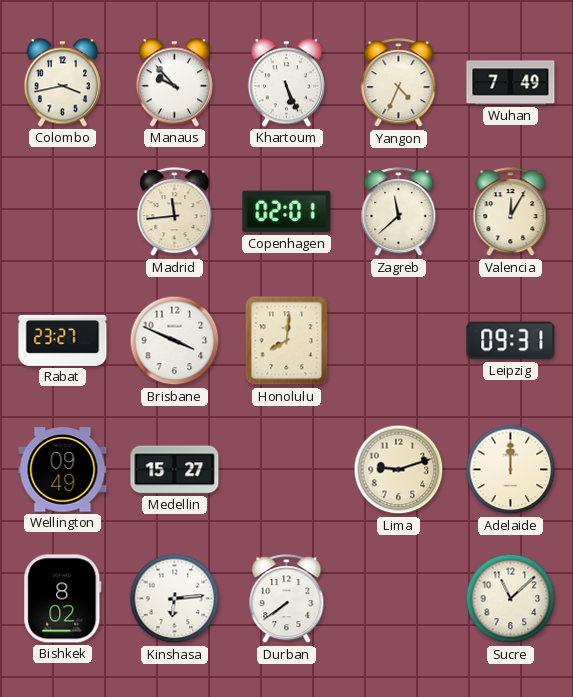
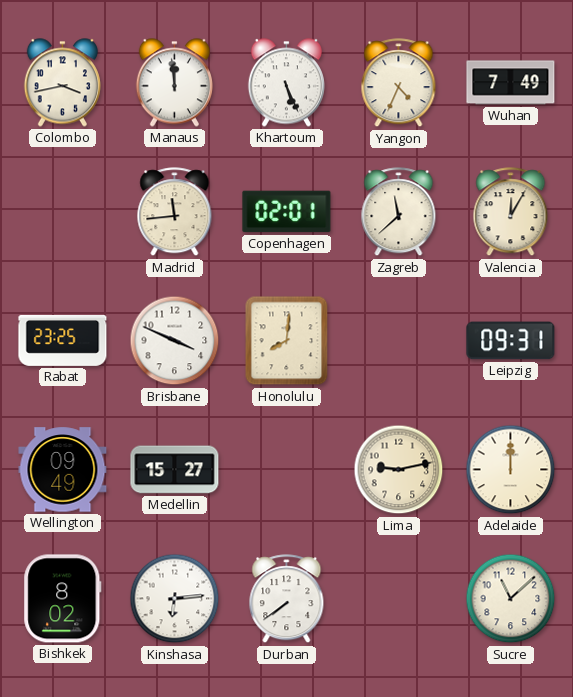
Manaus: 9:53 -> 11:59 (174, 83)
Rabat: 23:27 -> 23:25 (63, 340)
Lima: 9:12 -> 9:13 (399, 470)
